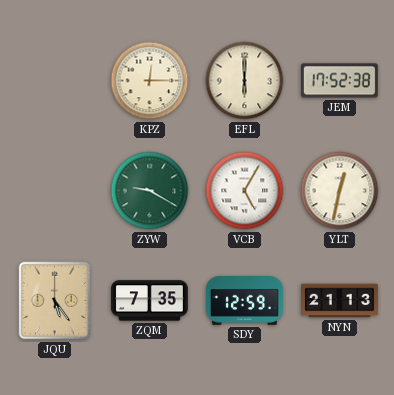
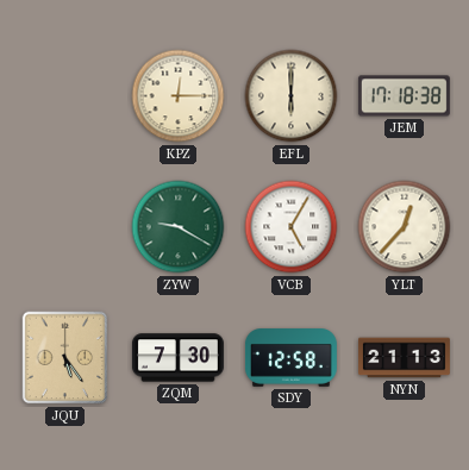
JEM: 17:52 -> 17:18 (404, 96)
YLT: 12:32 -> 12:37 (405, 227)
ZQM: 7:35 -> 7:30 (177, 358)
SDY: 12:59 -> 12:58 (290, 358)
